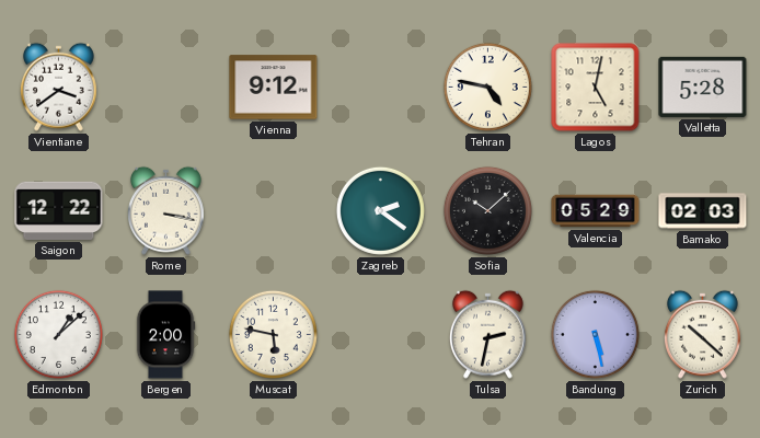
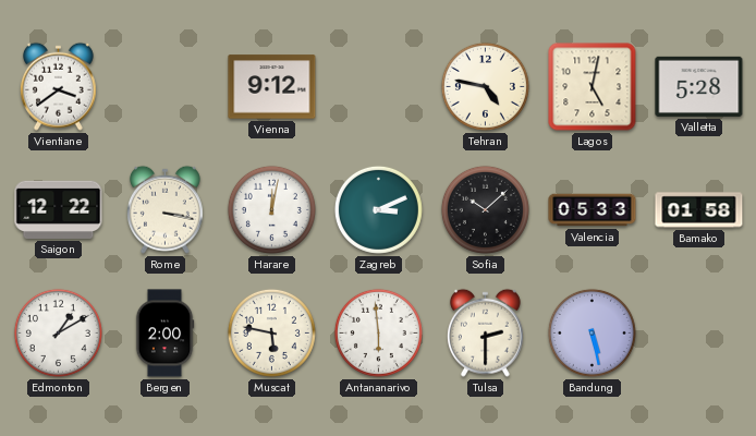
Harare: none -> 12:02 (271, 209)
Zagreb: 2:21 -> 3:11 (378, 209)
Valencia: 05:29 -> 05:33 (593, 210)
Bamako: 02:03 -> 01:58 (699, 210)
Edmonton: 1:08 -> 1:10 (58, 332)
Antananarivo: none -> 5:59 (378, 332)
Tulsa: 2:32 -> 2:30 (485, 332)
Zurich: 10:22 -> none (702, 334)
